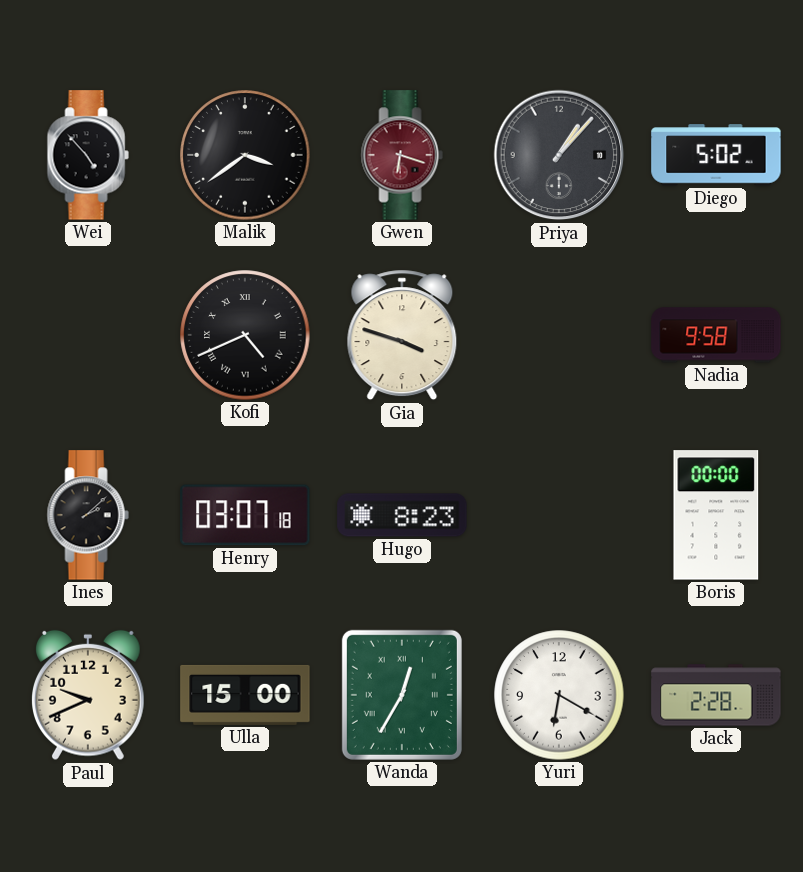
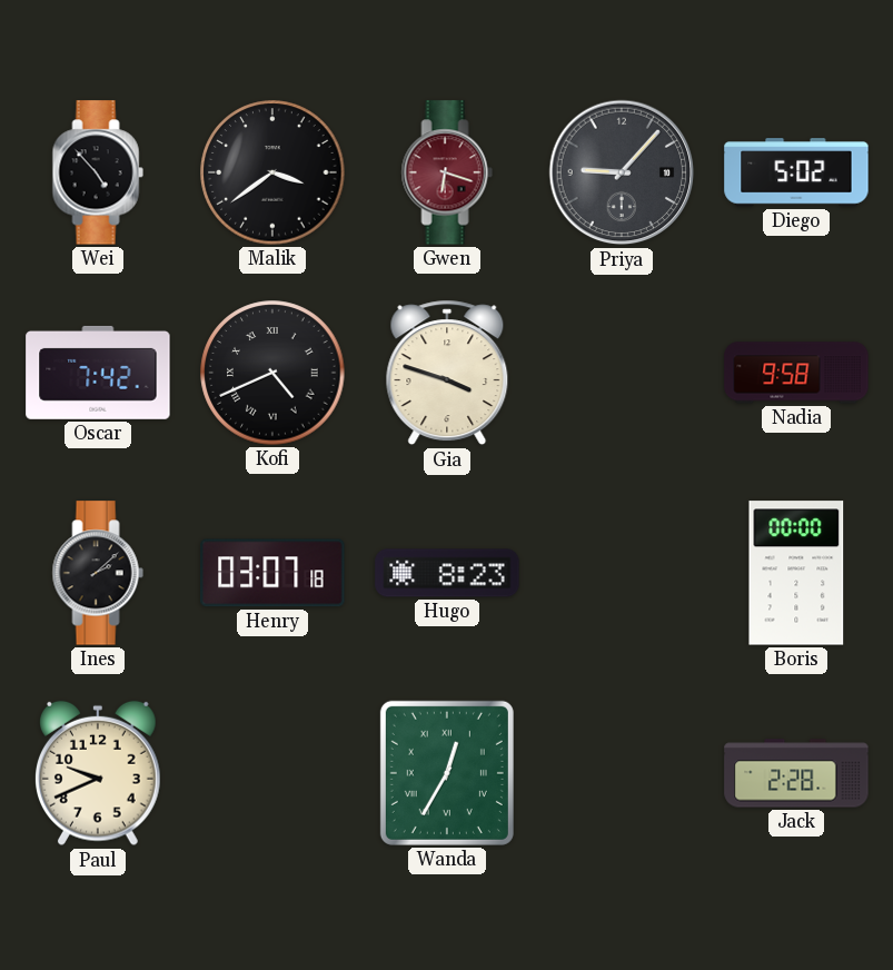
Priya: 1:07 -> 9:07 (622, 172)
Oscar: none -> 7:42 (98, 373)
Ulla: 15:00 -> none (245, 695)
Yuri: 6:20 -> none (559, 695)
